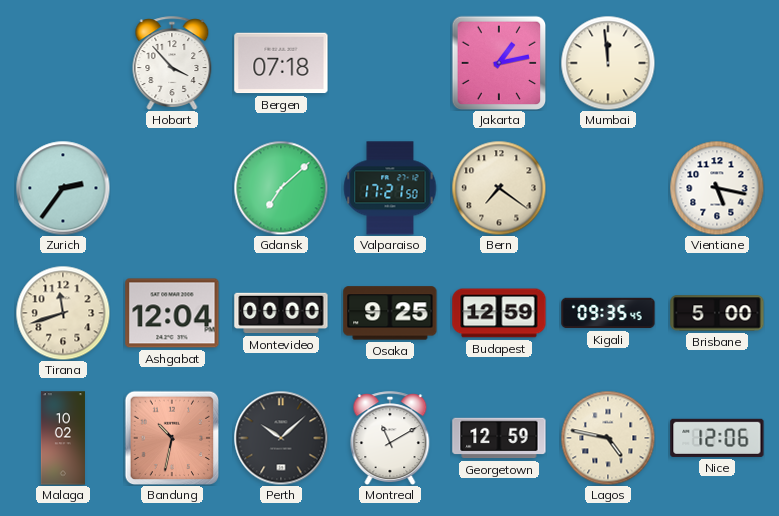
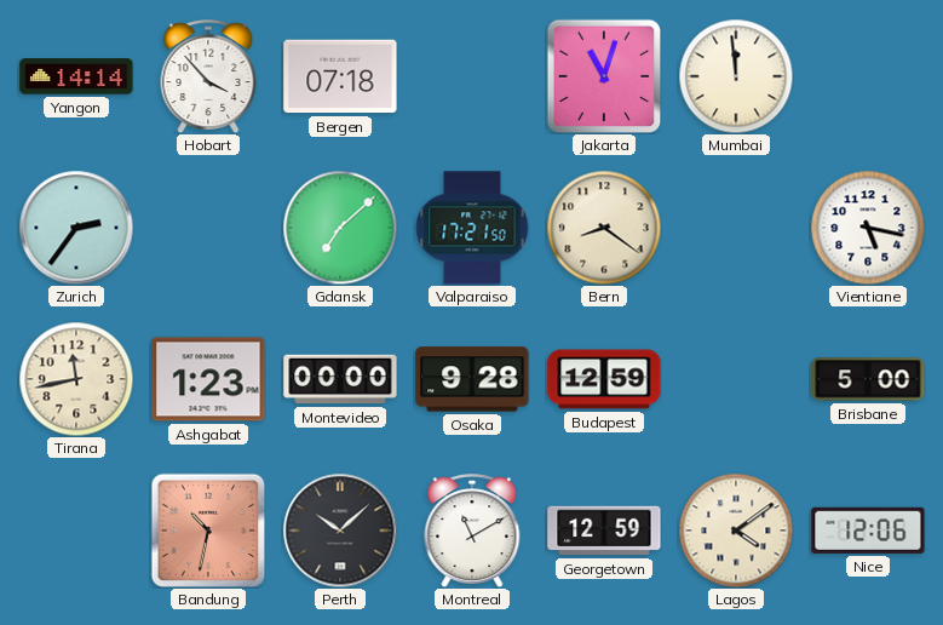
Yangon: none -> 14:14 (76, 76)
Jakarta: 1:13 -> 11:03 (604, 76)
Bern: 7:21 -> 8:21 (604, 228)
Tirana: 11:42 -> 11:43 (76, 379)
Ashgabat: 12:04 -> 1:23 (208, 379)
Osaka: 9:25 -> 9:28 (472, 379)
Kigali: 09:35 -> none (608, 313)
Malaga: 10:02 -> none (63, 438)
Lagos: 4:47 -> 4:09 (736, 531)
